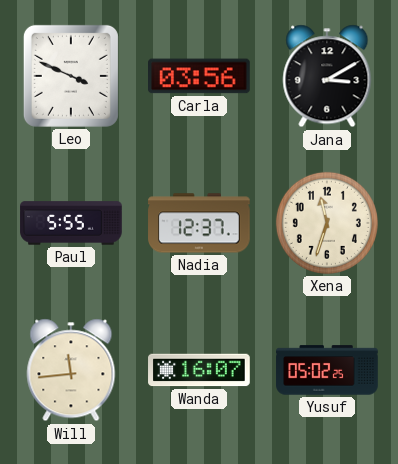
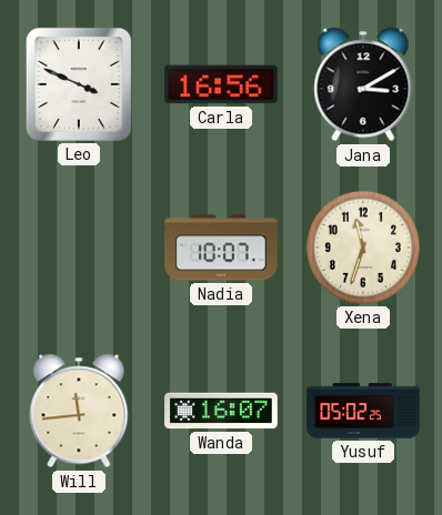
Carla: 03:56 -> 16:56 (222, 84)
Paul: 5:55 -> none (71, 223)
Nadia: 12:37 -> 10:07 (221, 248)
